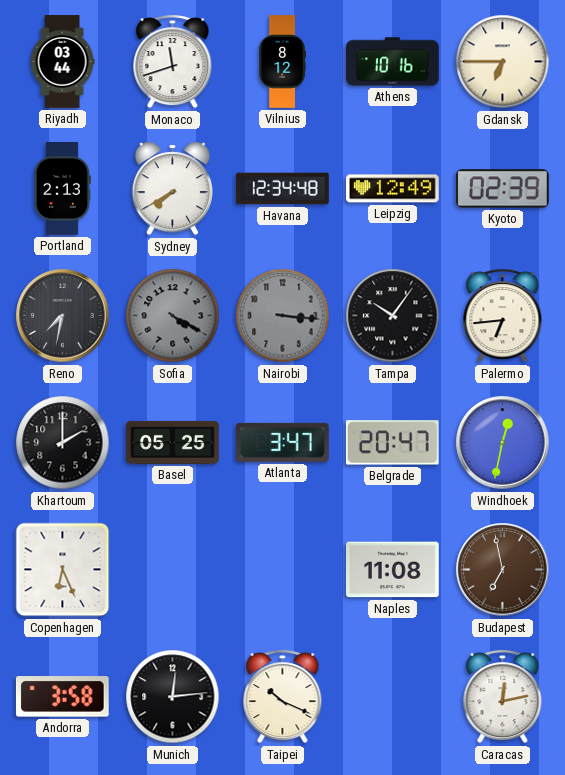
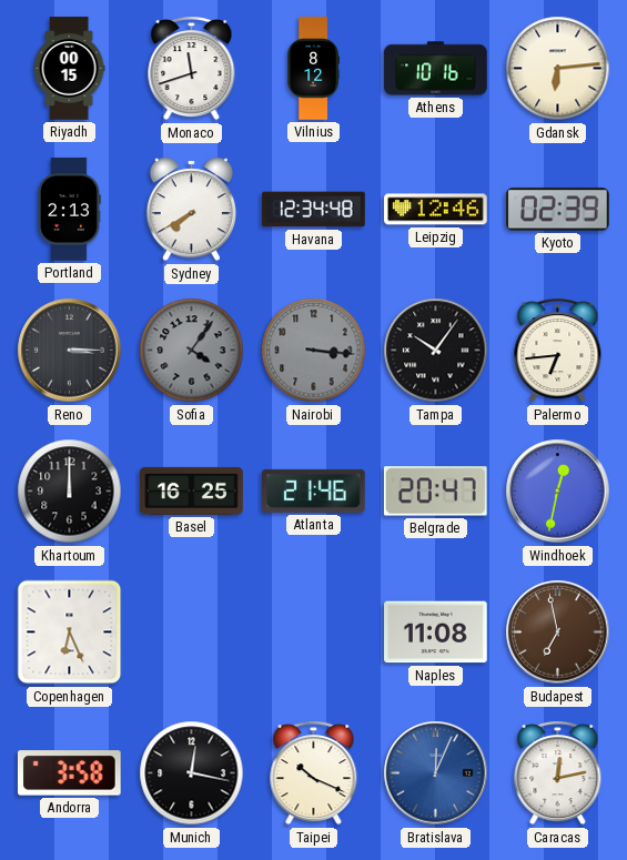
Riyadh: 03:44 -> 00:15 (69, 69)
Gdansk: 6:45 -> 6:14 (558, 69)
Leipzig: 12:49 -> 12:46 (436, 210)
Reno: 7:32 -> 3:15 (70, 351)
Sofia: 4:20 -> 4:06 (192, 351)
Khartoum: 2:00 -> 12:00 (70, 492)
Basel: 05:25 -> 16:25 (192, 490)
Atlanta: 3:47 -> 21:46 (314, 490)
Munich: 12:14 -> 12:17 (192, 773)
Bratislava: none -> 12:04 (436, 773)
